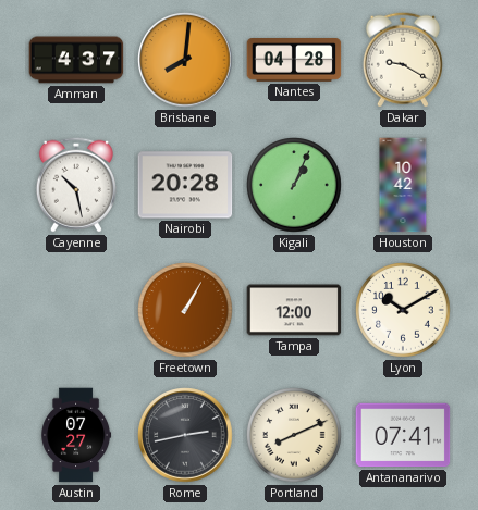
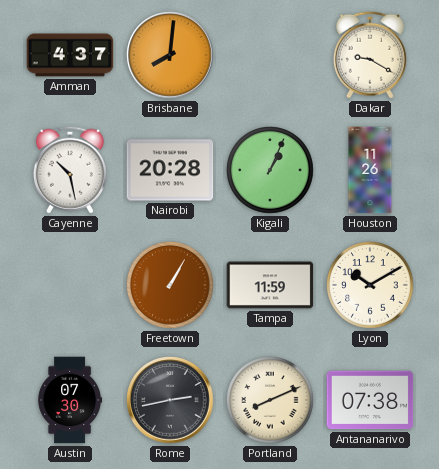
Nantes: 04:28 -> none (294, 61)
Houston: 10:42 -> 11:26 (370, 170)
Tampa: 12:00 -> 11:59 (270, 285)
Austin: 07:27 -> 07:30 (70, 400)
Antananarivo: 07:41 -> 07:38 (370, 400)
